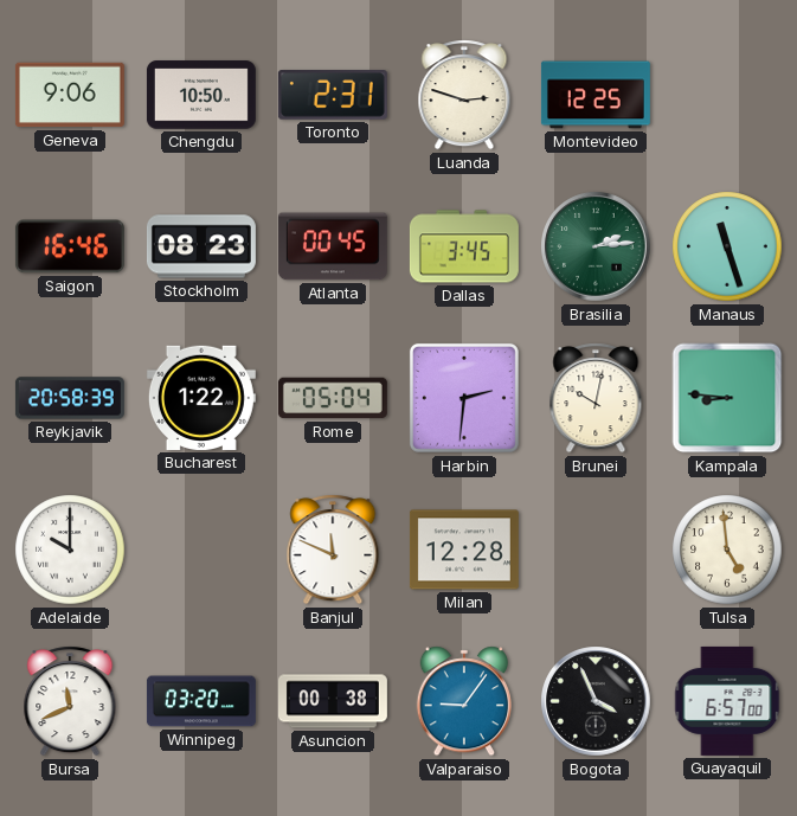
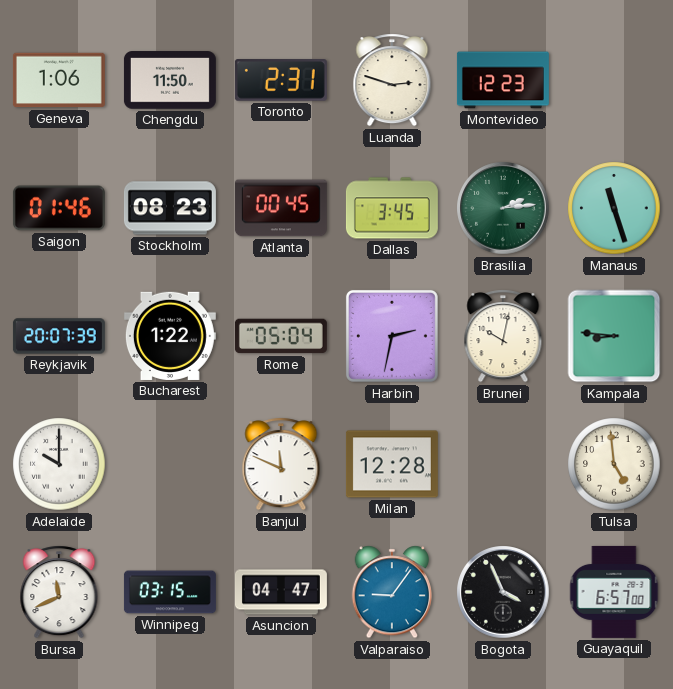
Geneva: 9:06 -> 1:06 (59, 80)
Chengdu: 10:50 -> 11:50 (170, 80)
Montevideo: 12:25 -> 12:23 (503, 80)
Saigon: 16:46 -> 01:46 (59, 208)
Reykjavik: 20:58 -> 20:07 (59, 336)
Harbin: 2:31 -> 2:32 (392, 336)
Winnipeg: 03:20 -> 03:15 (170, 592)
Asuncion: 00:38 -> 04:47 (281, 592)
